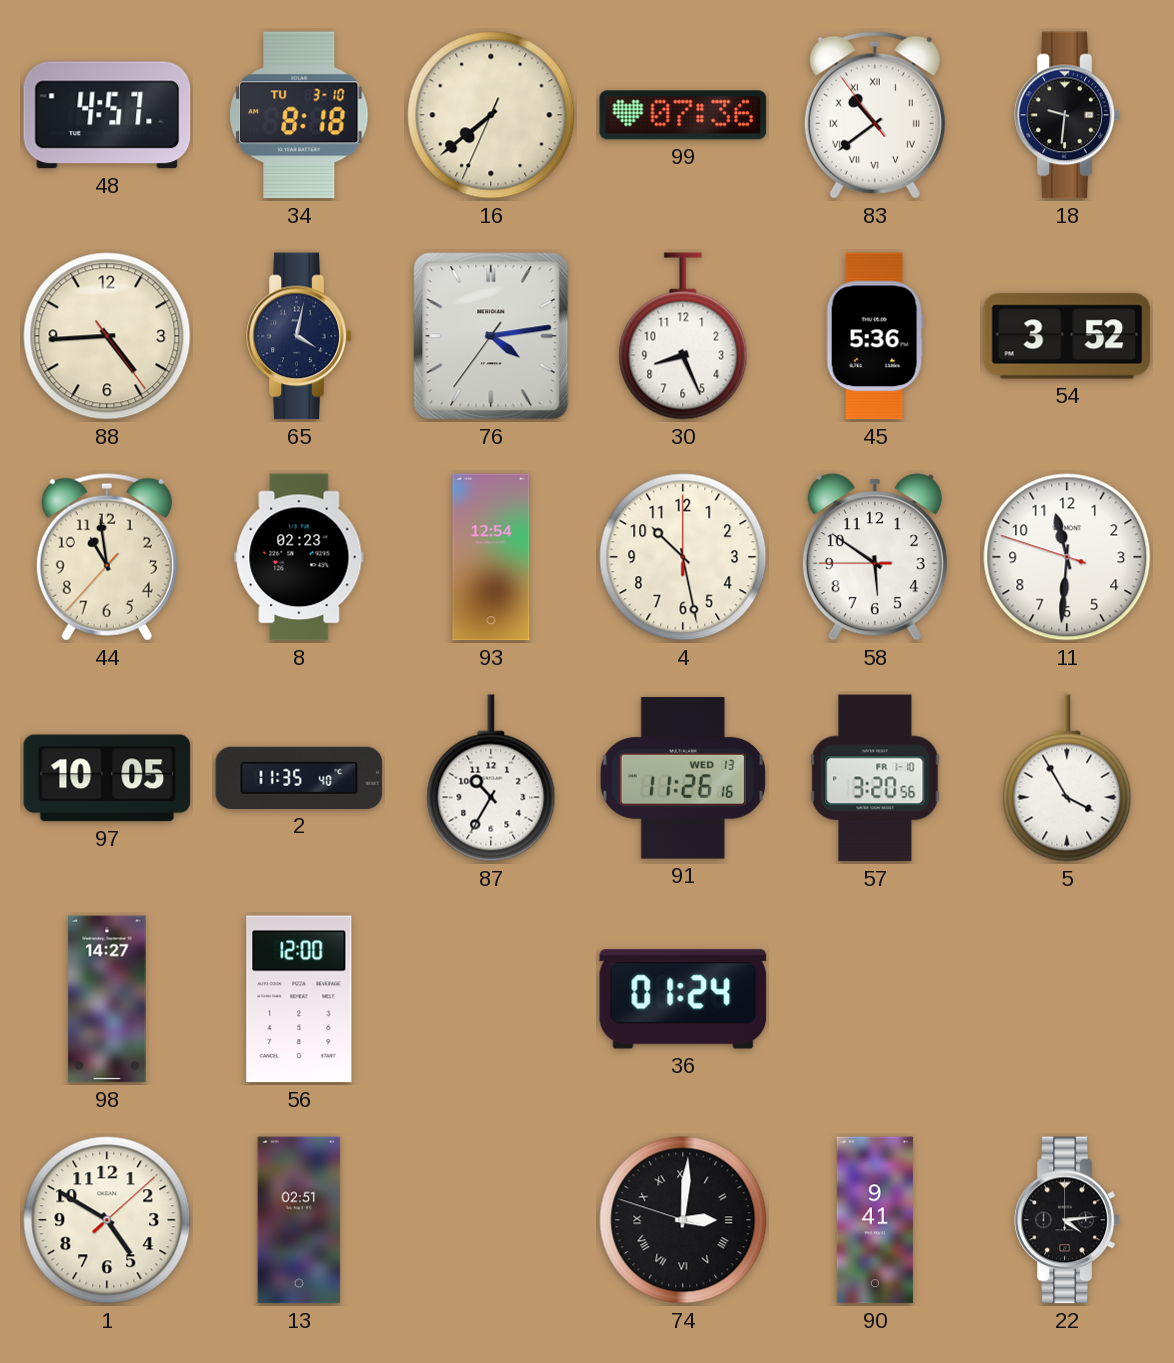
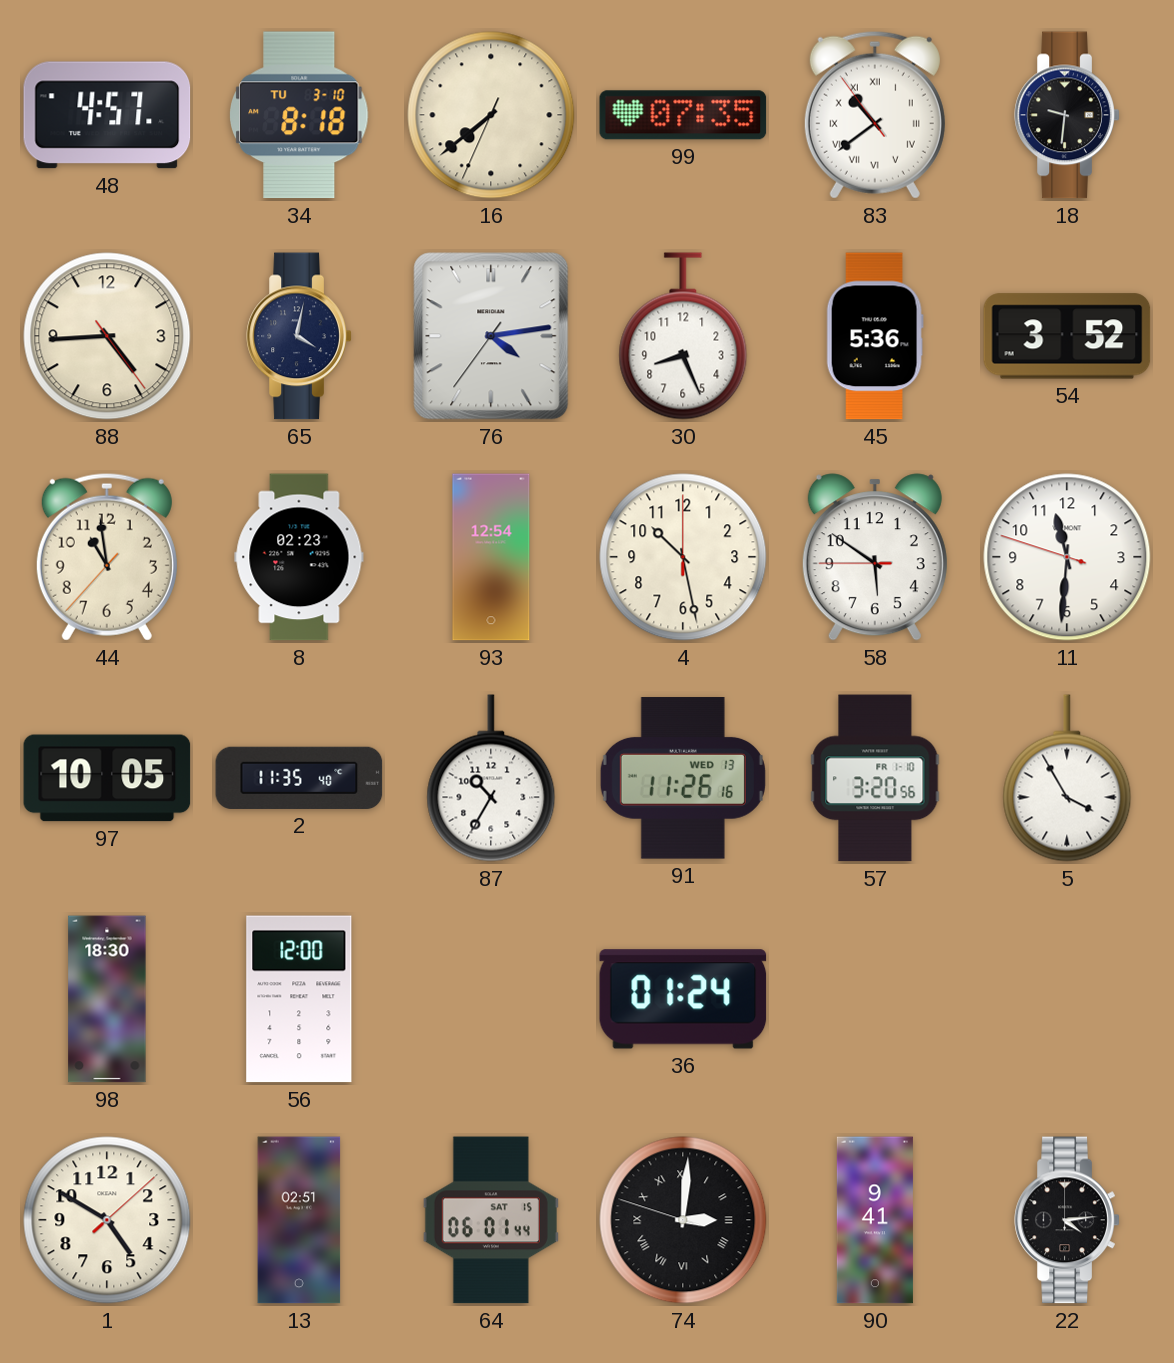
99: 07:36 -> 07:35 (683, 115)
98: 14:27 -> 18:30 (107, 999)
64: none -> 06:01 (491, 1220)
